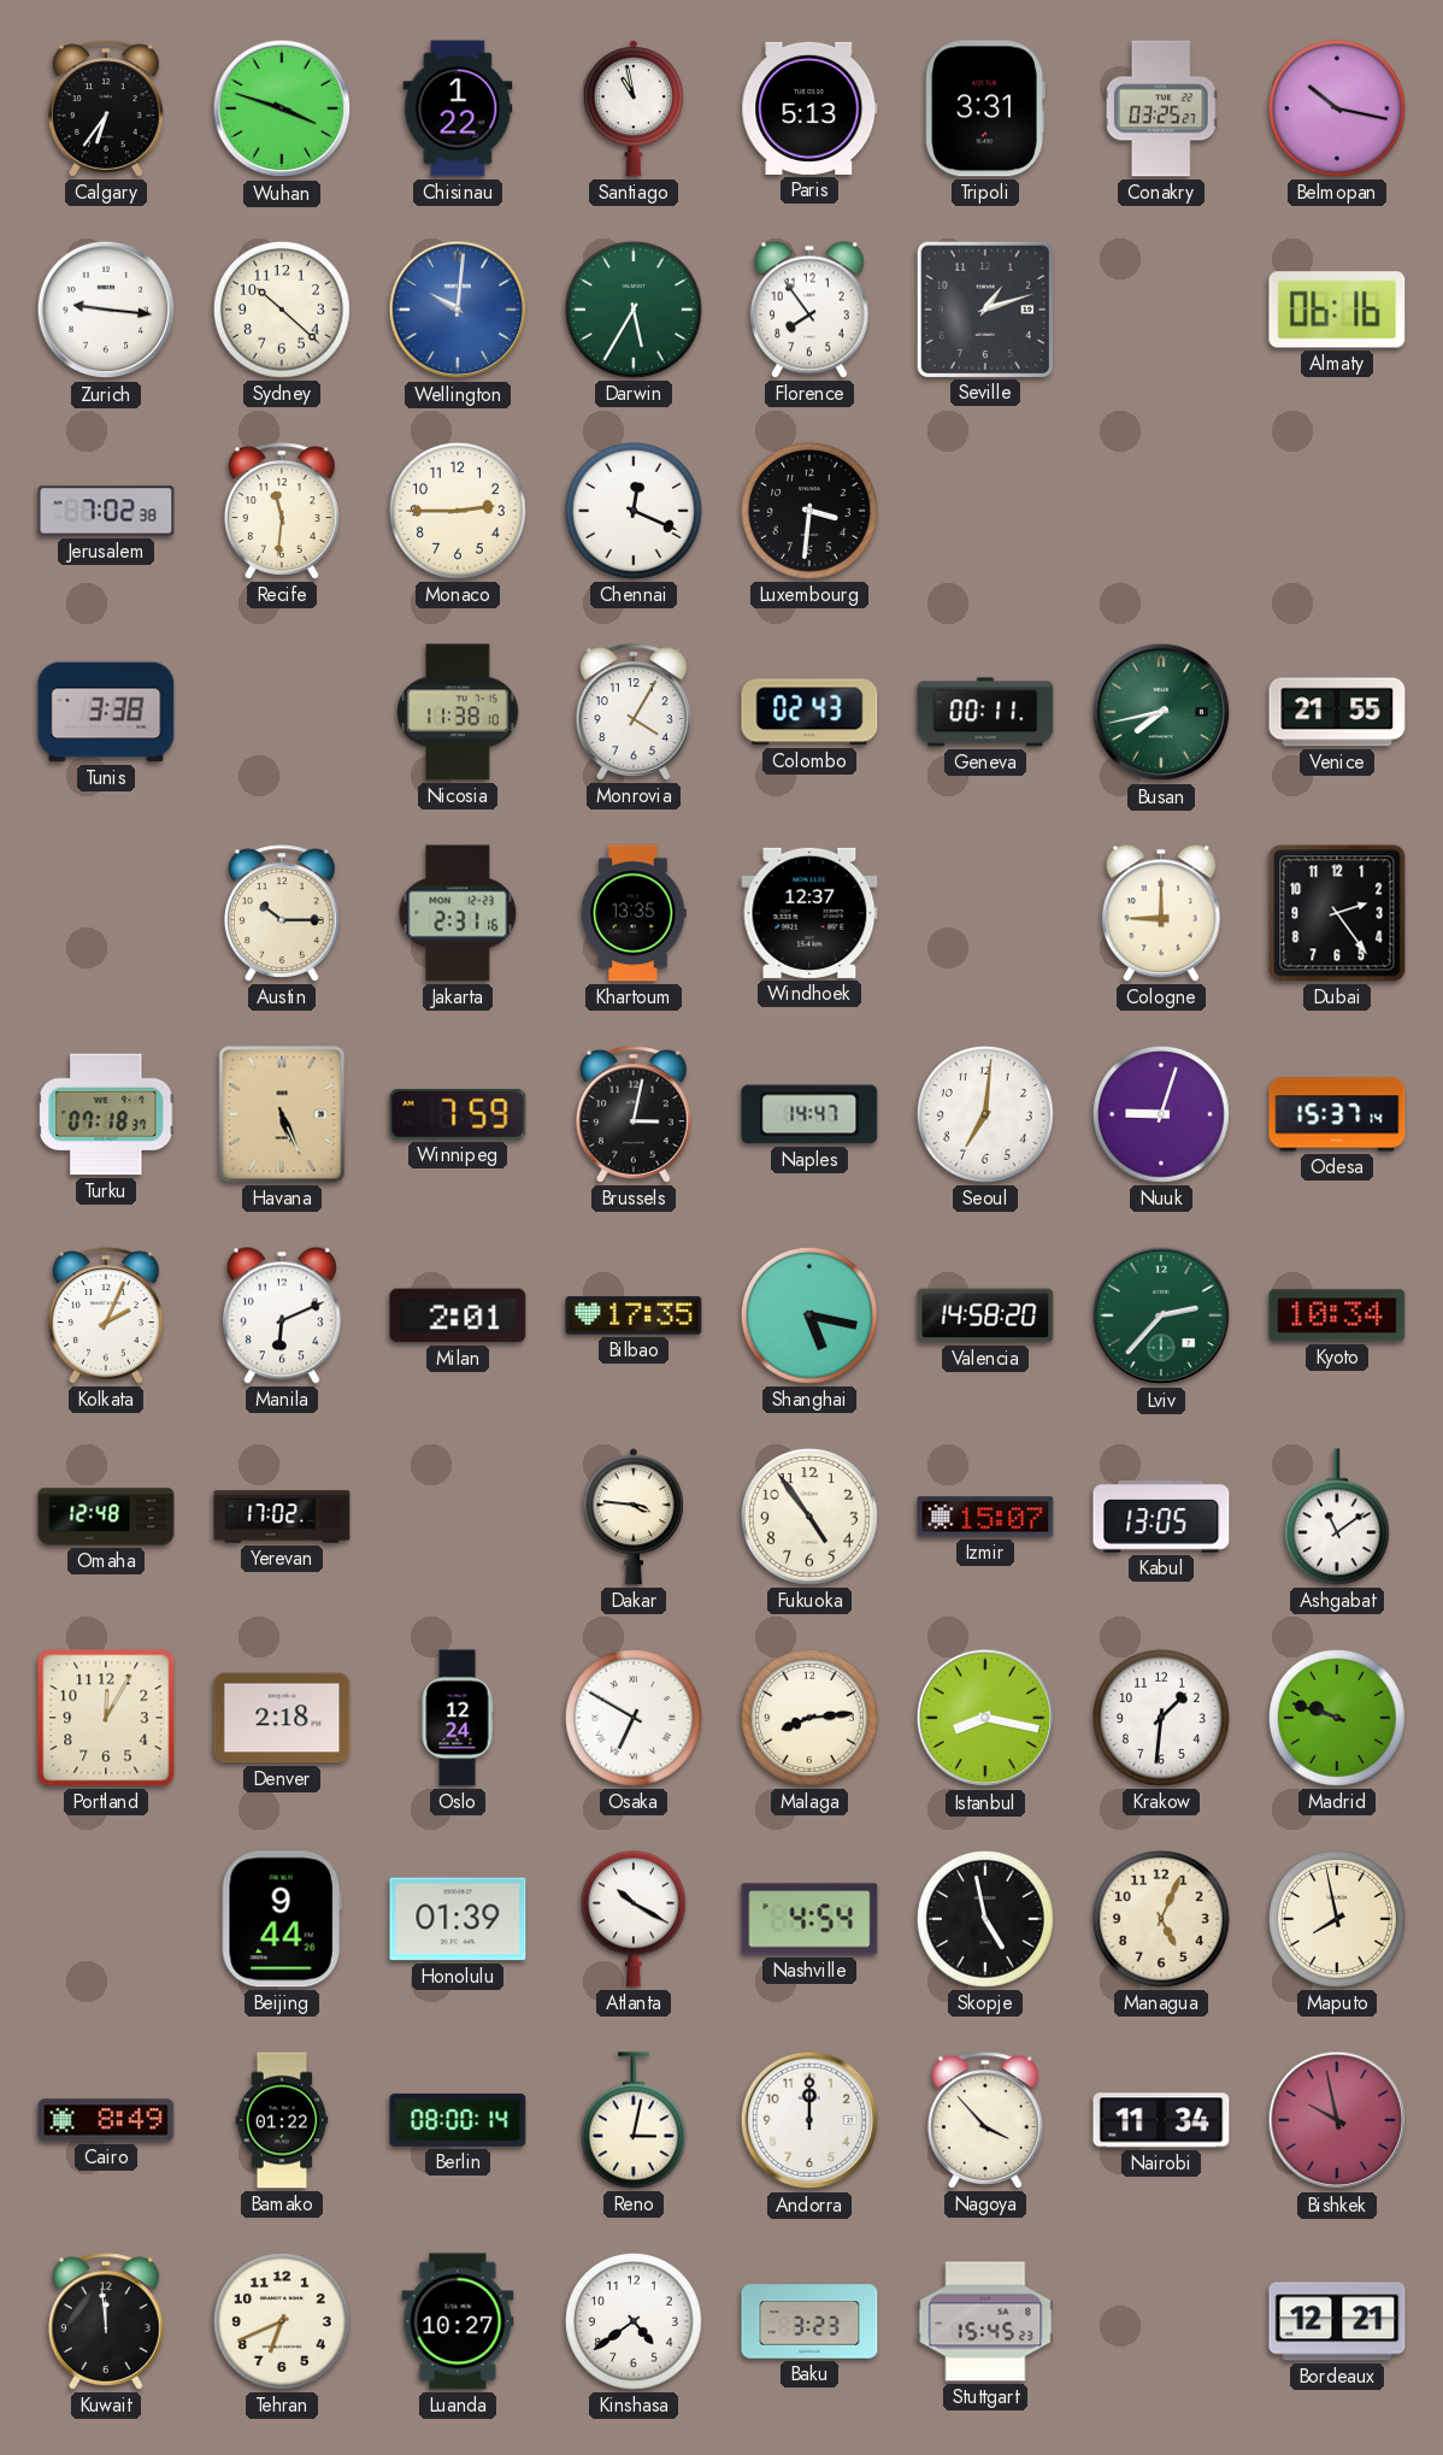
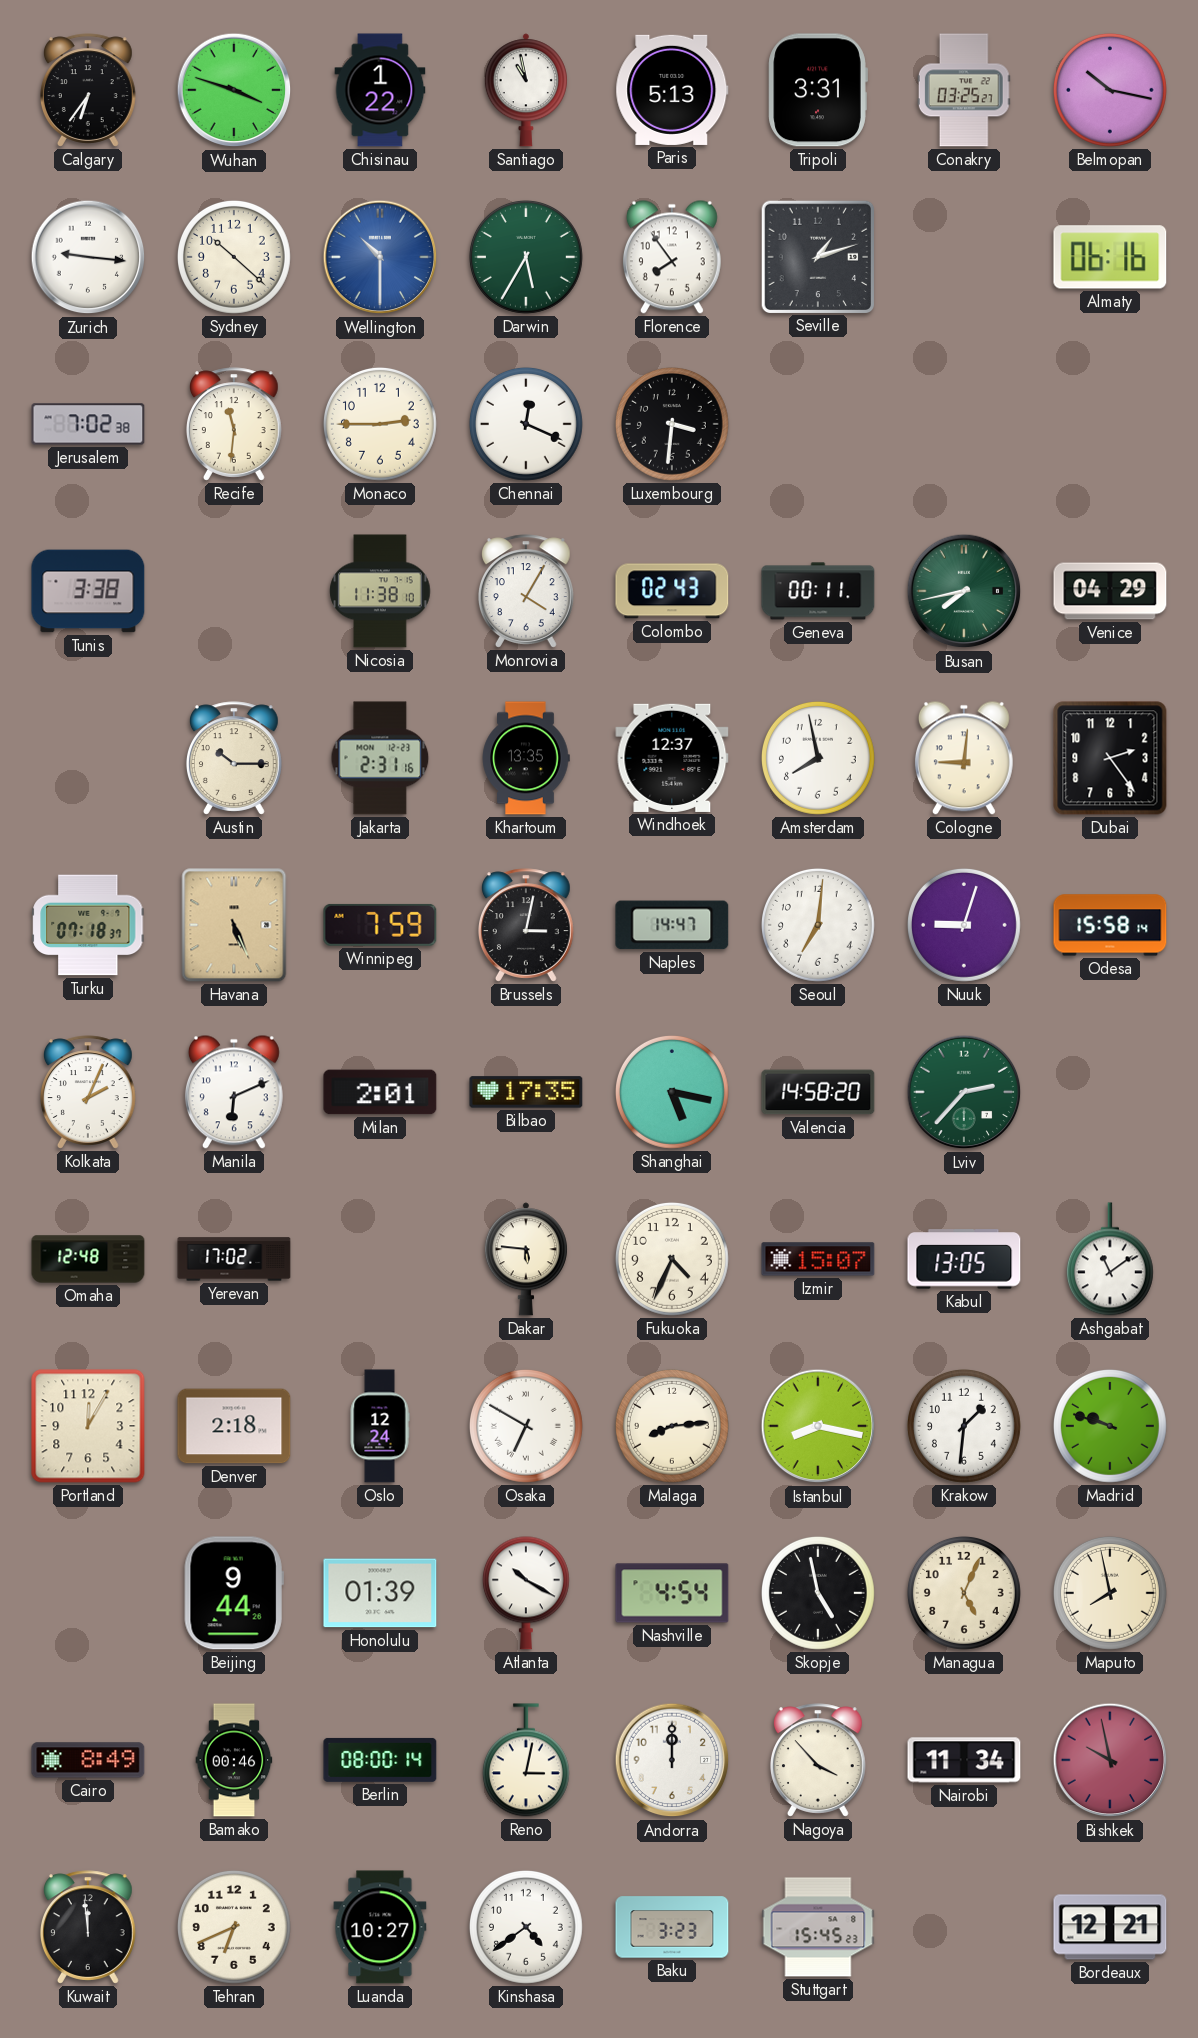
Wellington: 10:01 -> 10:30 (380, 257)
Venice: 21:55 -> 04:29 (1110, 591)
Amsterdam: none -> 7:58 (818, 758)
Cologne: 9:00 -> 9:01 (964, 758)
Odesa: 15:37 -> 15:58 (1110, 925)
Kyoto: 10:34 -> none (1337, 1315)
Dakar: 3:46 -> 5:46 (526, 1259)
Fukuoka: 4:54 -> 4:34 (672, 1259)
Bamako: 01:22 -> 00:46 (234, 1760)
